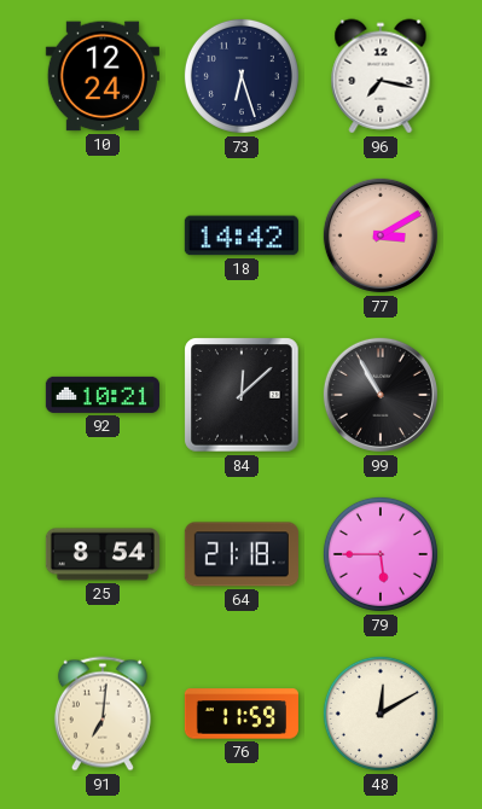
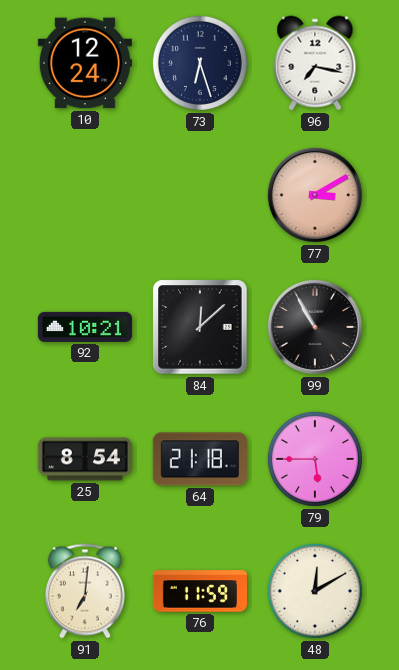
18: 14:42 -> none (242, 235)
